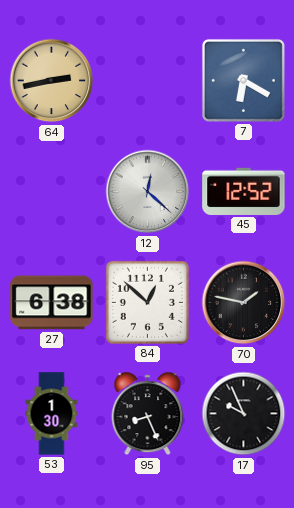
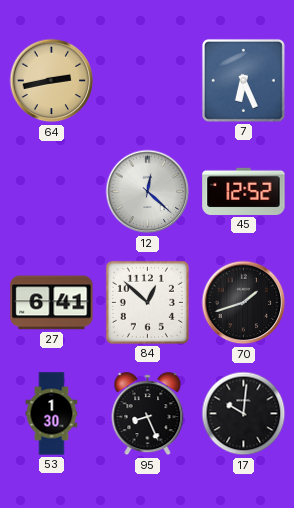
7: 6:20 -> 6:26 (243, 80)
27: 6:38 -> 6:41 (52, 303)
70: 1:47 -> 1:42 (244, 303)
17: 9:56 -> 10:01 (244, 414)
